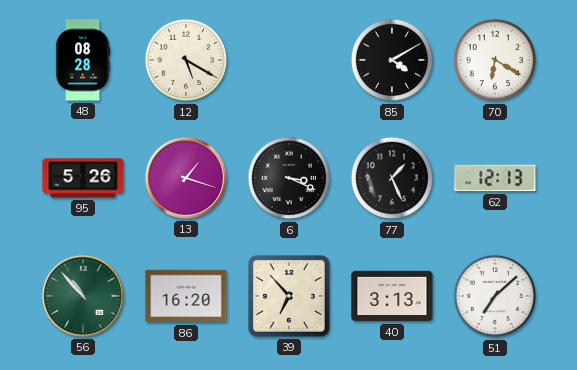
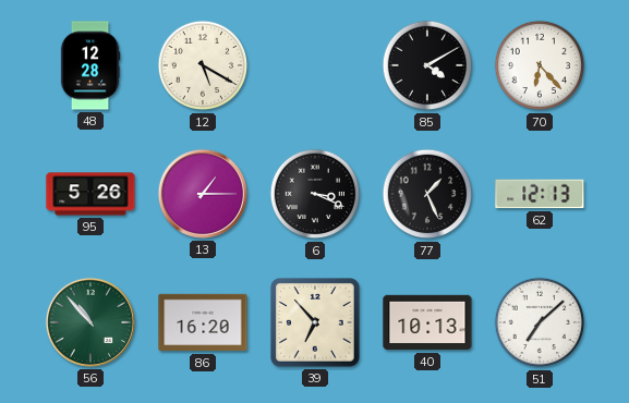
48: 08:28 -> 12:28 (90, 65)
70: 6:20 -> 6:23 (540, 65)
13: 1:18 -> 1:15 (203, 194)
40: 3:13 -> 10:13 (427, 322)
